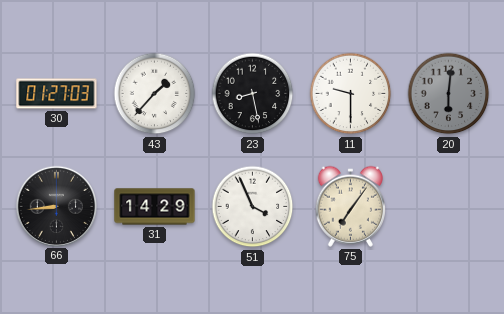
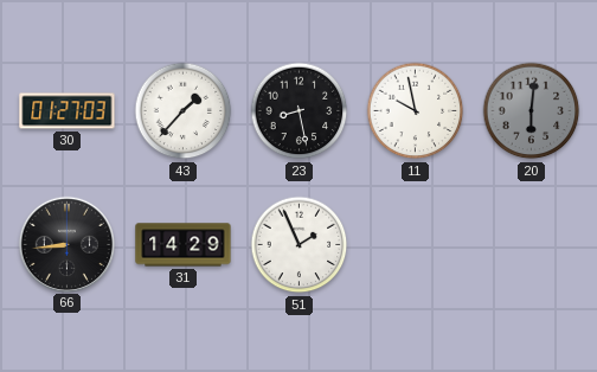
11: 9:30 -> 9:58 (416, 111)
51: 3:56 -> 1:56 (300, 245)
75: 7:06 -> none (350, 206)
